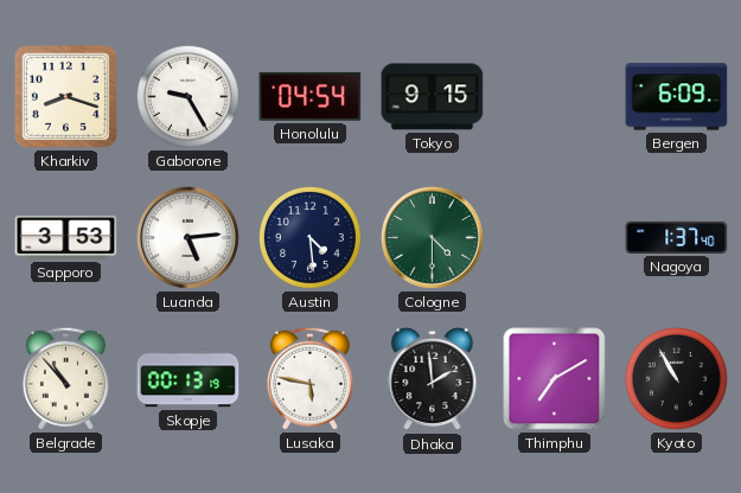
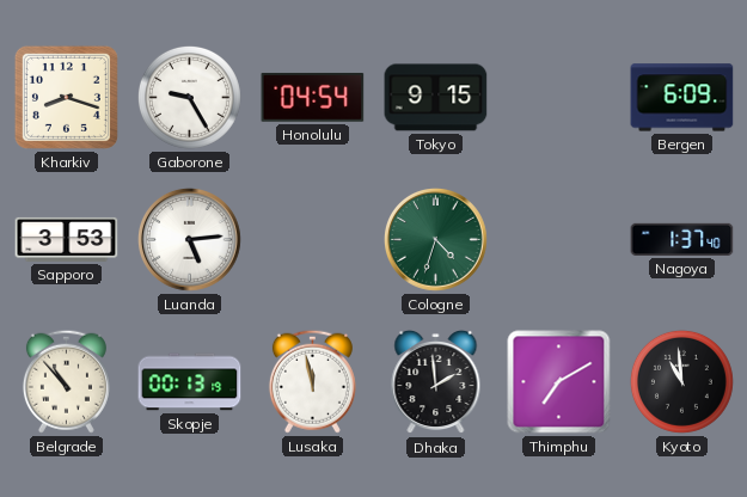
Austin: 4:29 -> none (309, 237)
Cologne: 4:30 -> 4:33 (436, 240)
Lusaka: 5:47 -> 11:58 (312, 381)
Kyoto: 10:55 -> 10:59 (681, 381)
